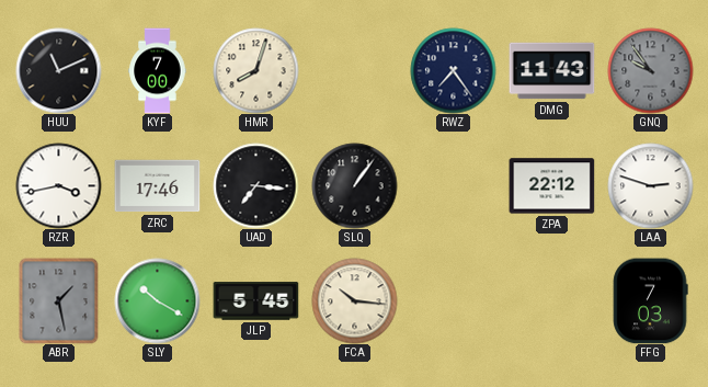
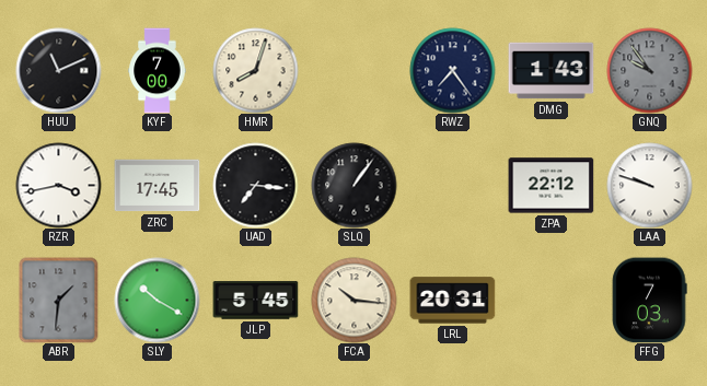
DMG: 11:43 -> 1:43 (550, 71)
ZRC: 17:46 -> 17:45 (157, 186)
LAA: 2:48 -> 9:48 (649, 185)
ABR: 1:28 -> 1:31 (59, 300)
LRL: none -> 20:31 (452, 301)
